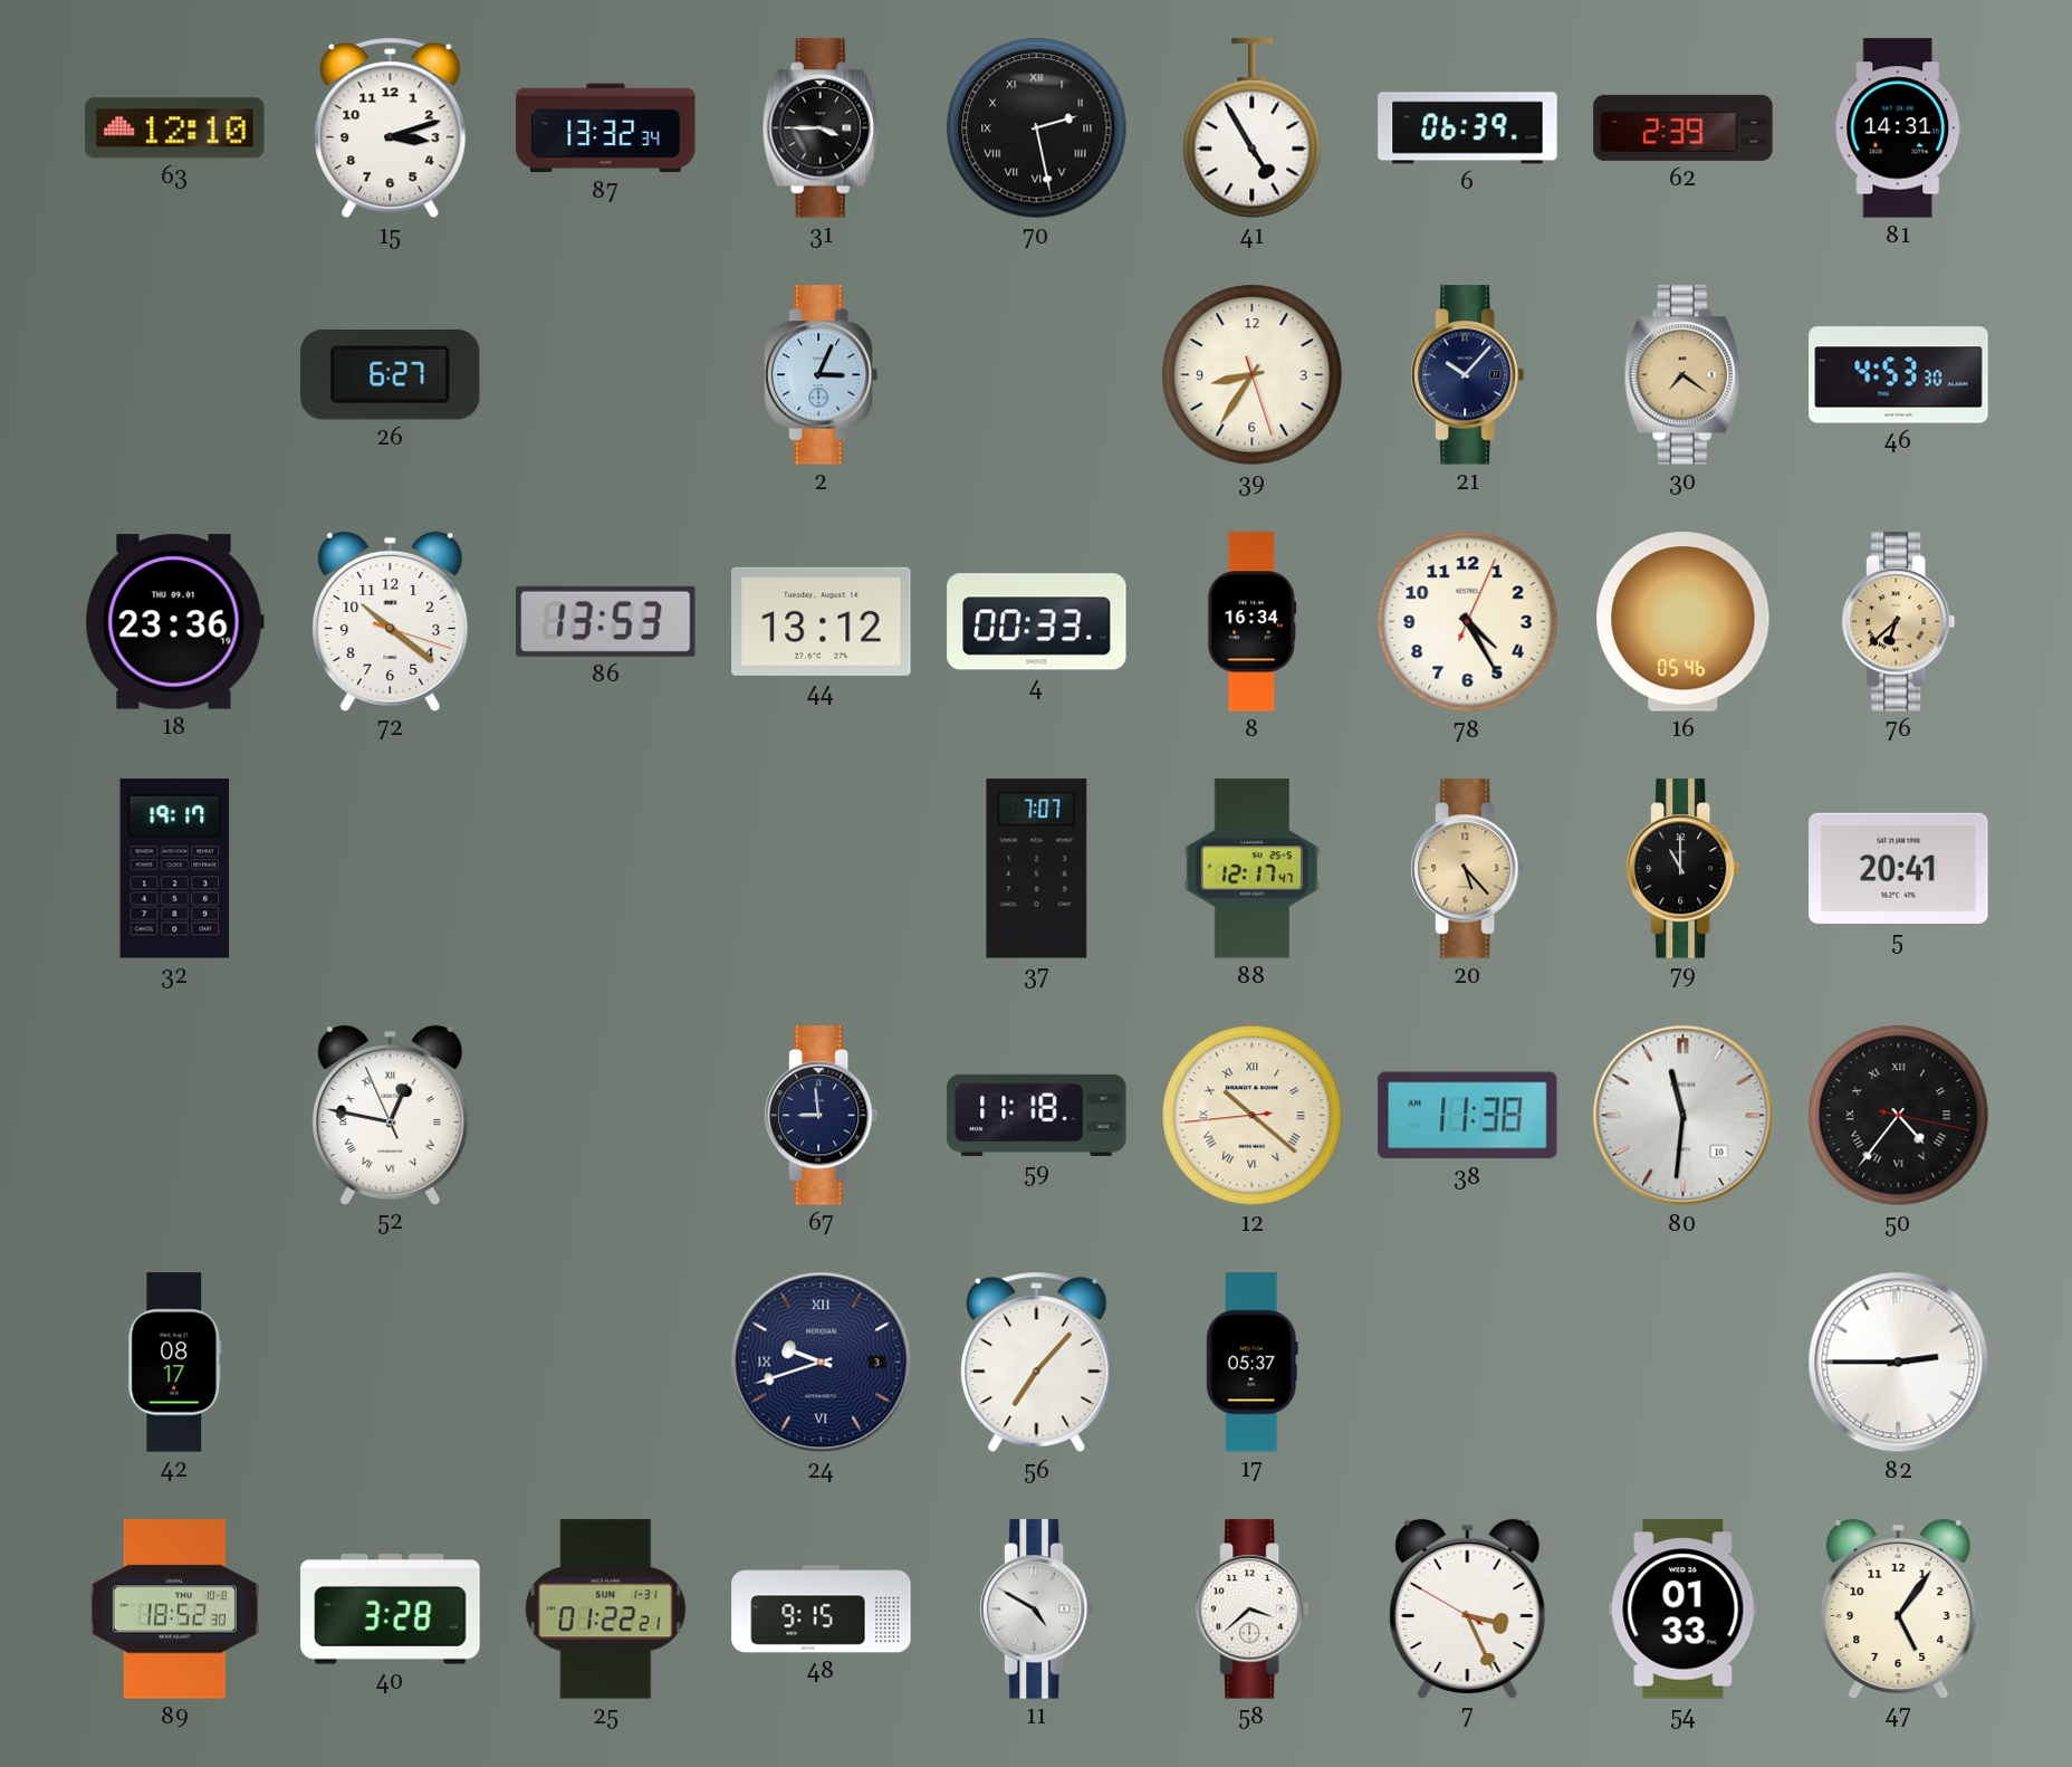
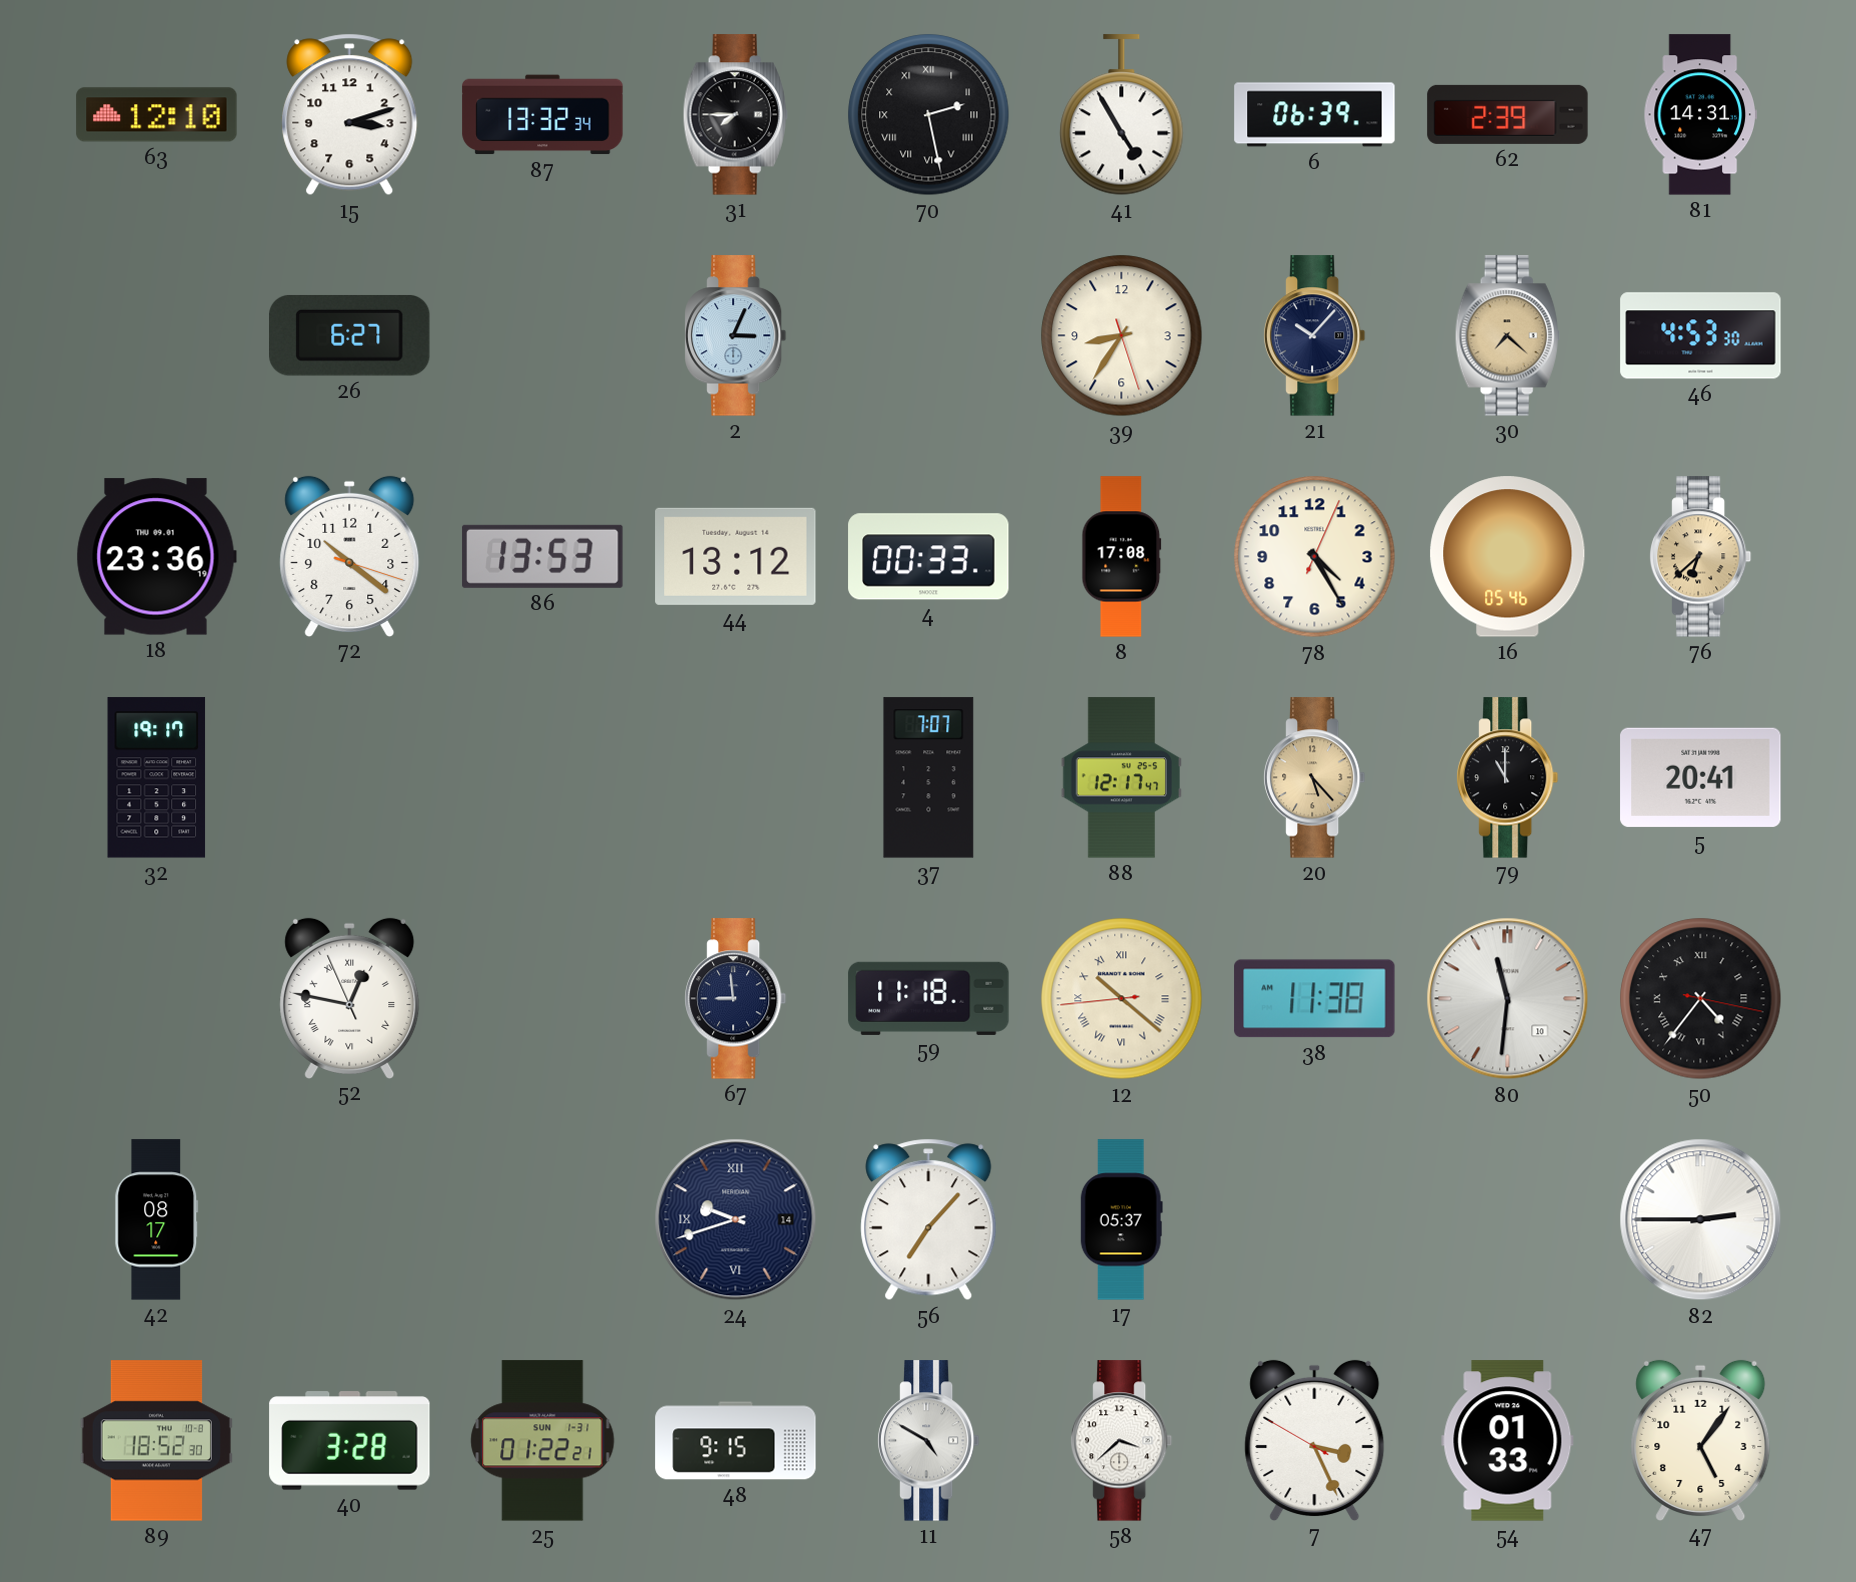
31: 3:45 -> 7:45 (735, 115)
30: 7:21 -> 7:22 (1507, 336)
8: 16:34 -> 17:08 (1122, 557)
24 date: 3 -> 14 (736, 1220)
